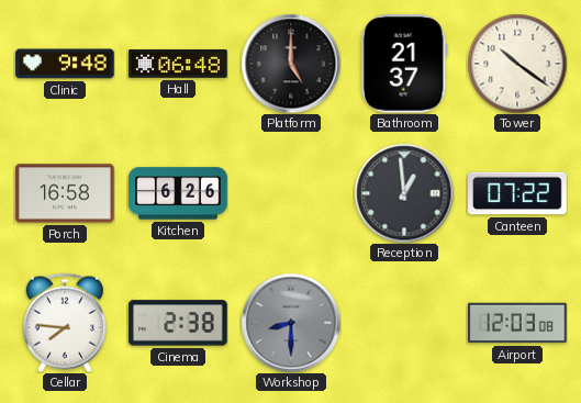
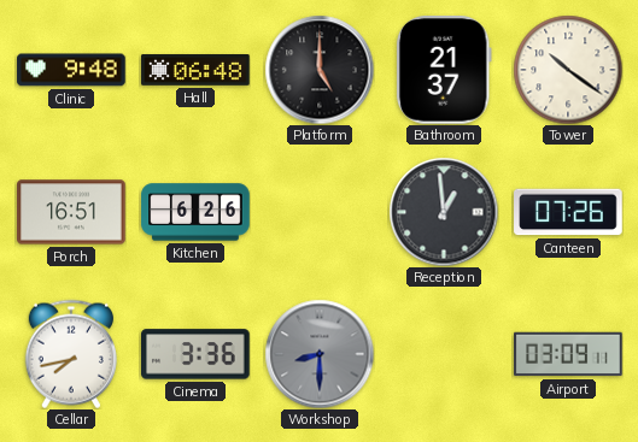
Porch: 16:58 -> 16:51 (71, 212)
Canteen: 07:22 -> 07:26 (568, 212)
Cellar: 7:46 -> 7:43 (71, 354)
Cinema: 2:38 -> 3:36 (195, 354)
Airport: 12:03 -> 03:09 (568, 354)
